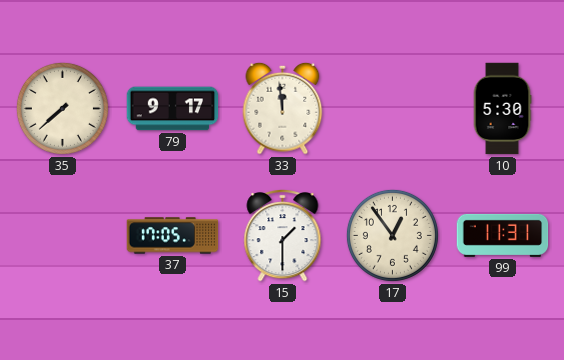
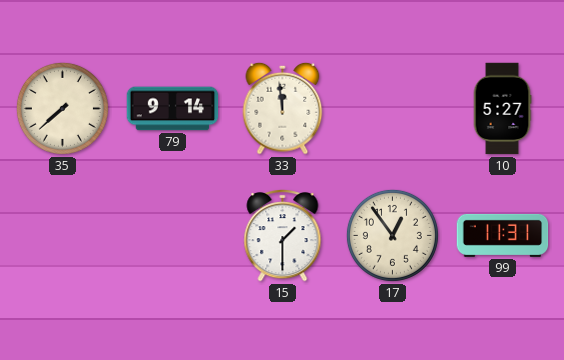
79: 9:17 -> 9:14 (173, 109)
10: 5:30 -> 5:27 (502, 109)
37: 17:05 -> none (173, 236)
